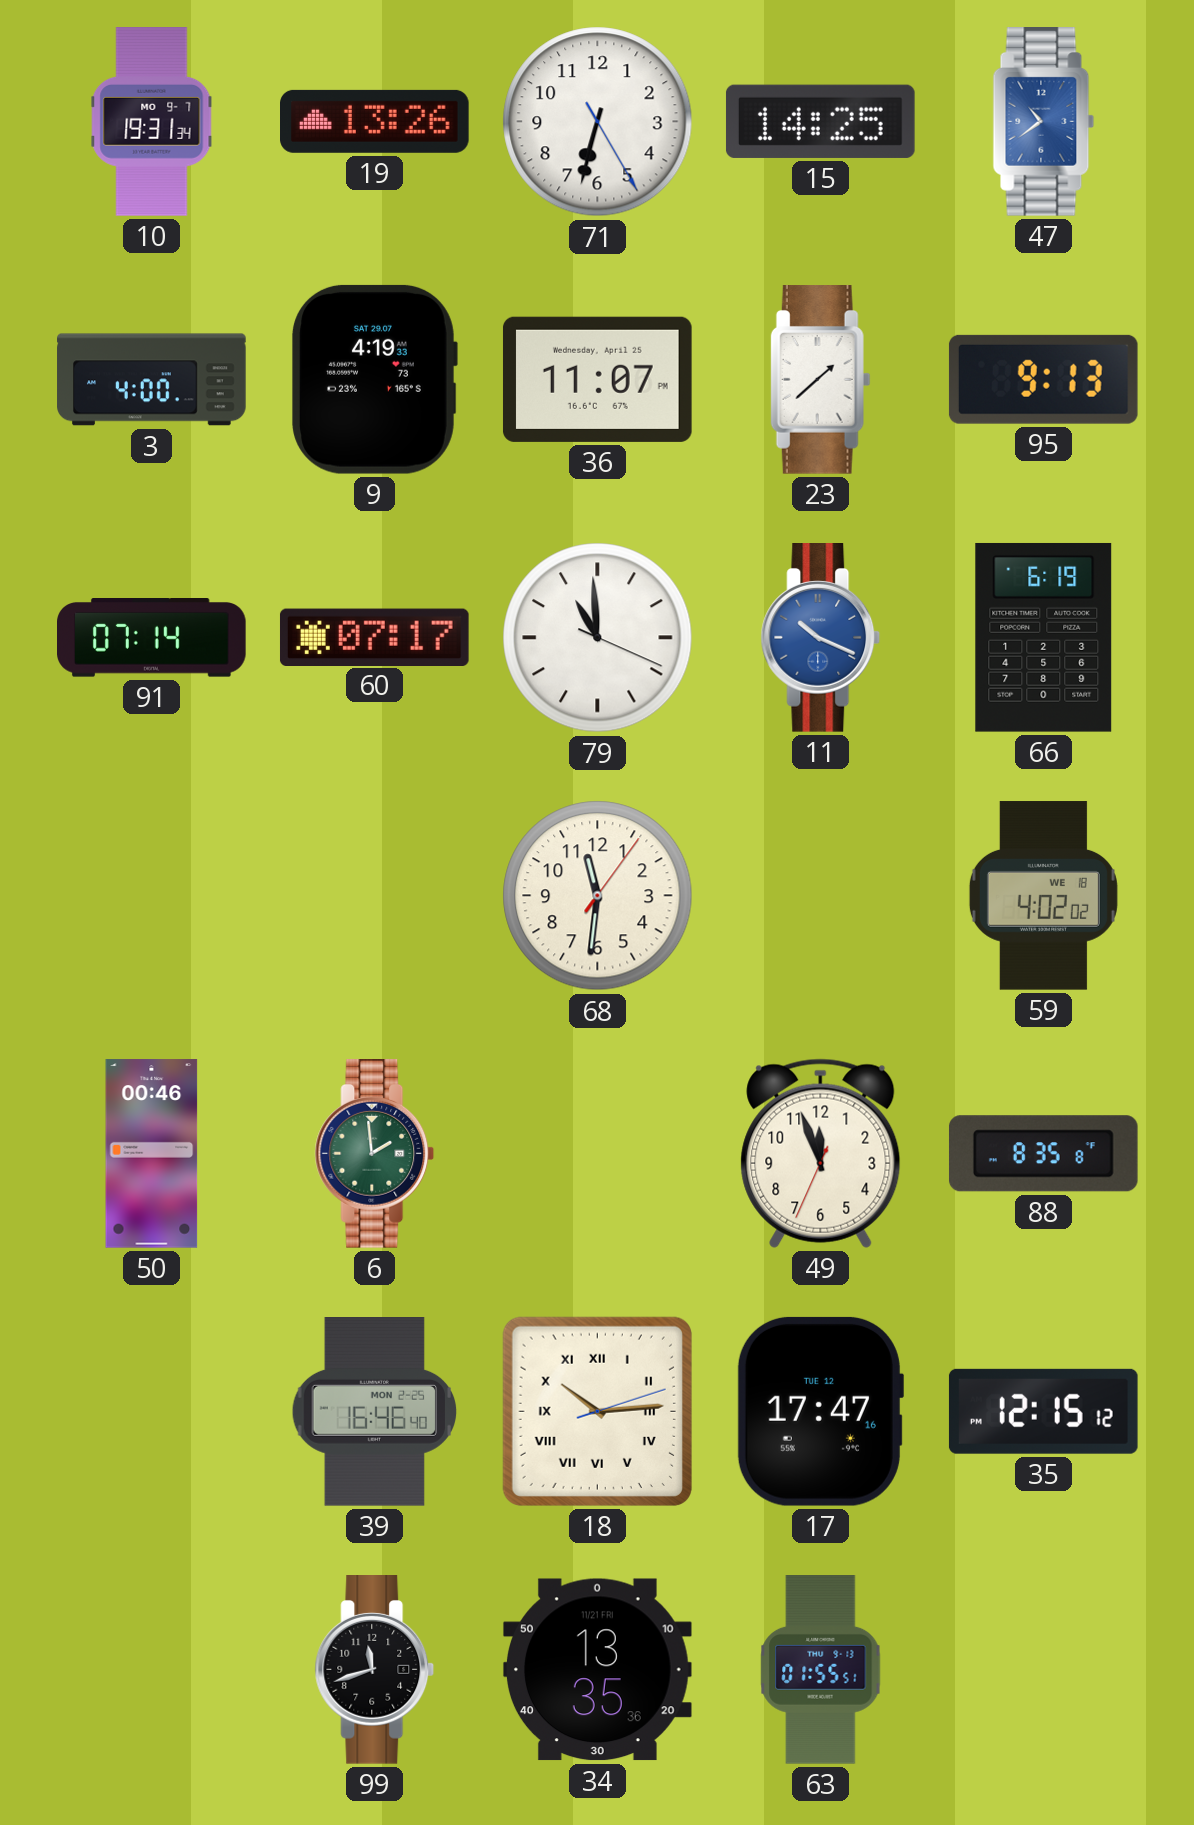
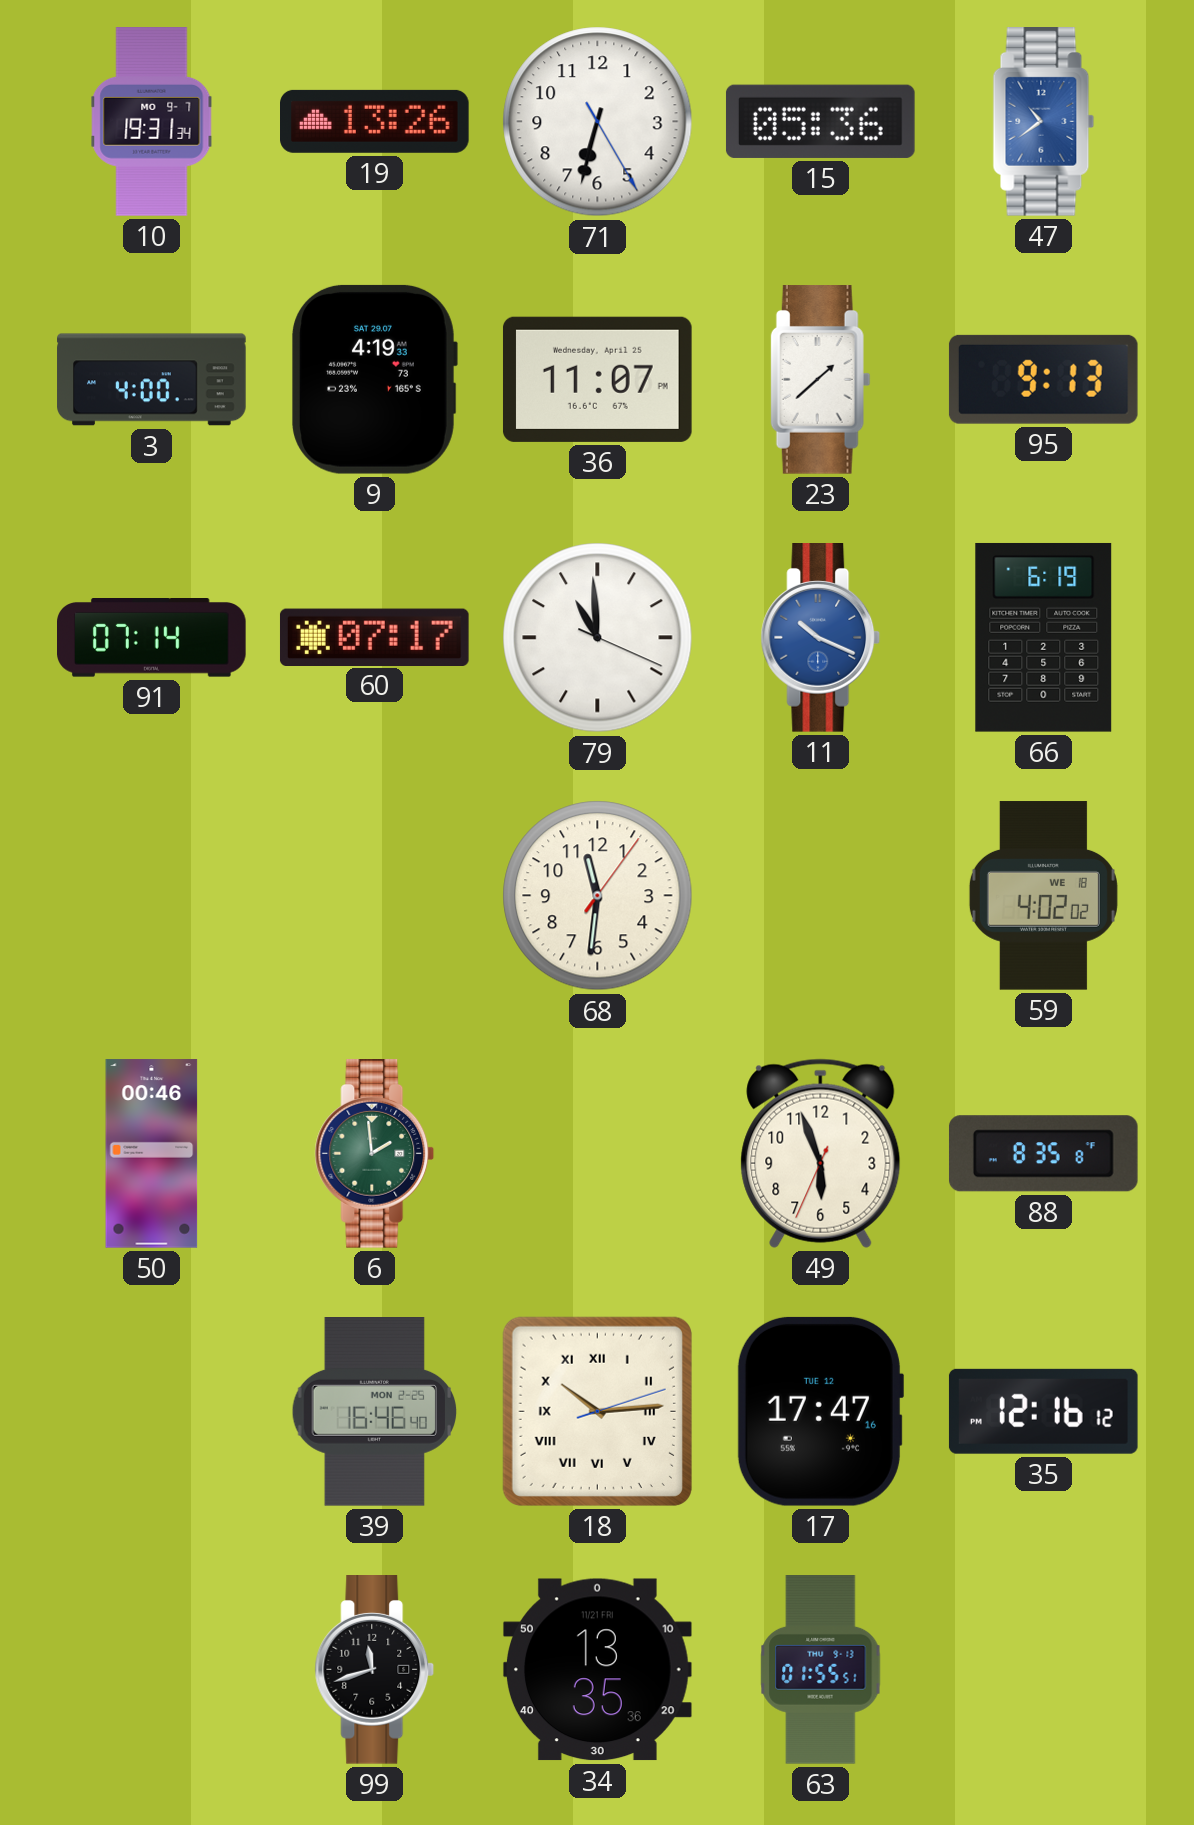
15: 14:25 -> 05:36 (820, 121)
49: 11:56 -> 5:56 (821, 1153)
35: 12:15 -> 12:16 (1043, 1411)
